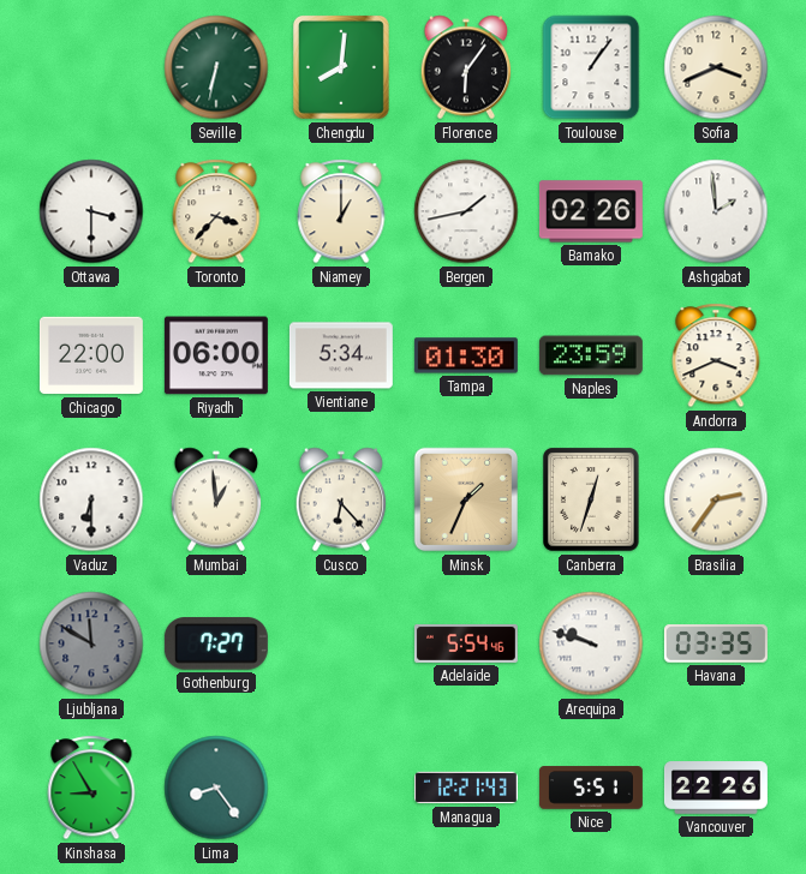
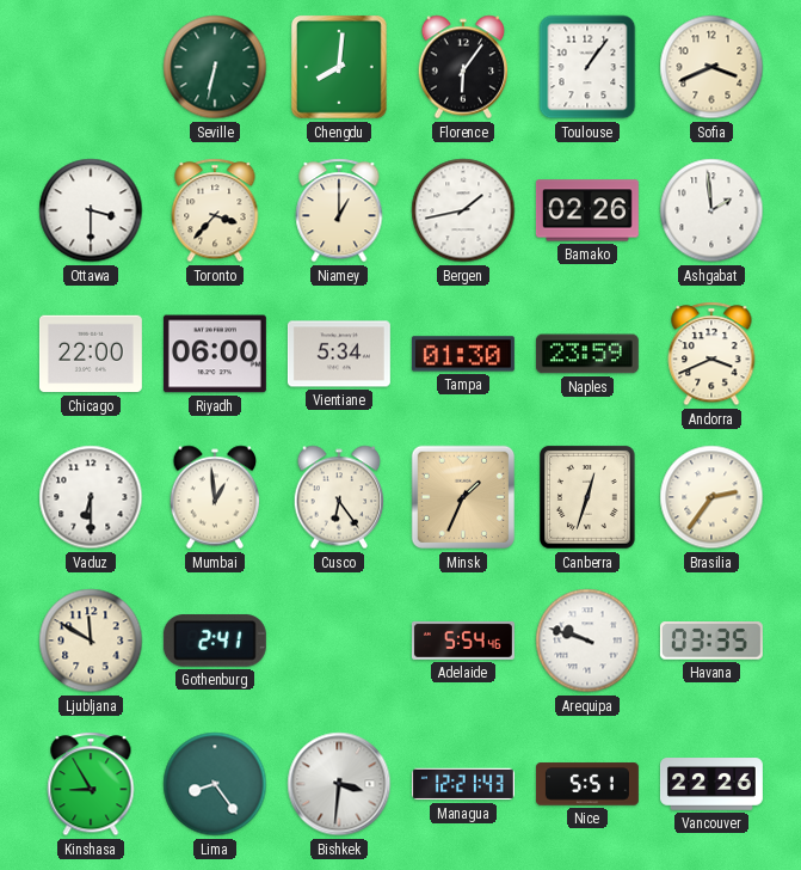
Cusco: 6:23 -> 6:24 (339, 497)
Ljubljana dial: grey -> cream (91, 641)
Gothenburg: 7:27 -> 2:41 (215, 641)
Bishkek: none -> 3:31 (339, 784)
